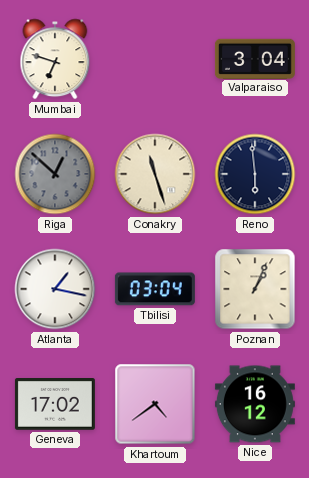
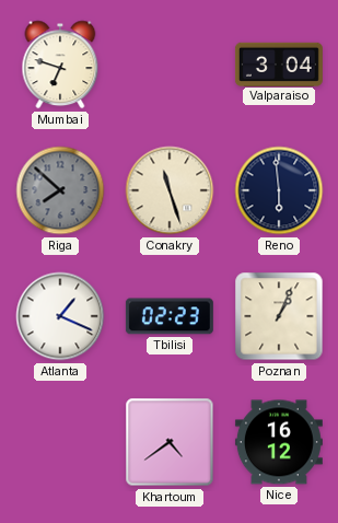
Riga: 12:52 -> 7:52 (60, 190)
Atlanta: 1:17 -> 1:19 (60, 316)
Tbilisi: 03:04 -> 02:23 (170, 316)
Geneva: 17:02 -> none (55, 405)
